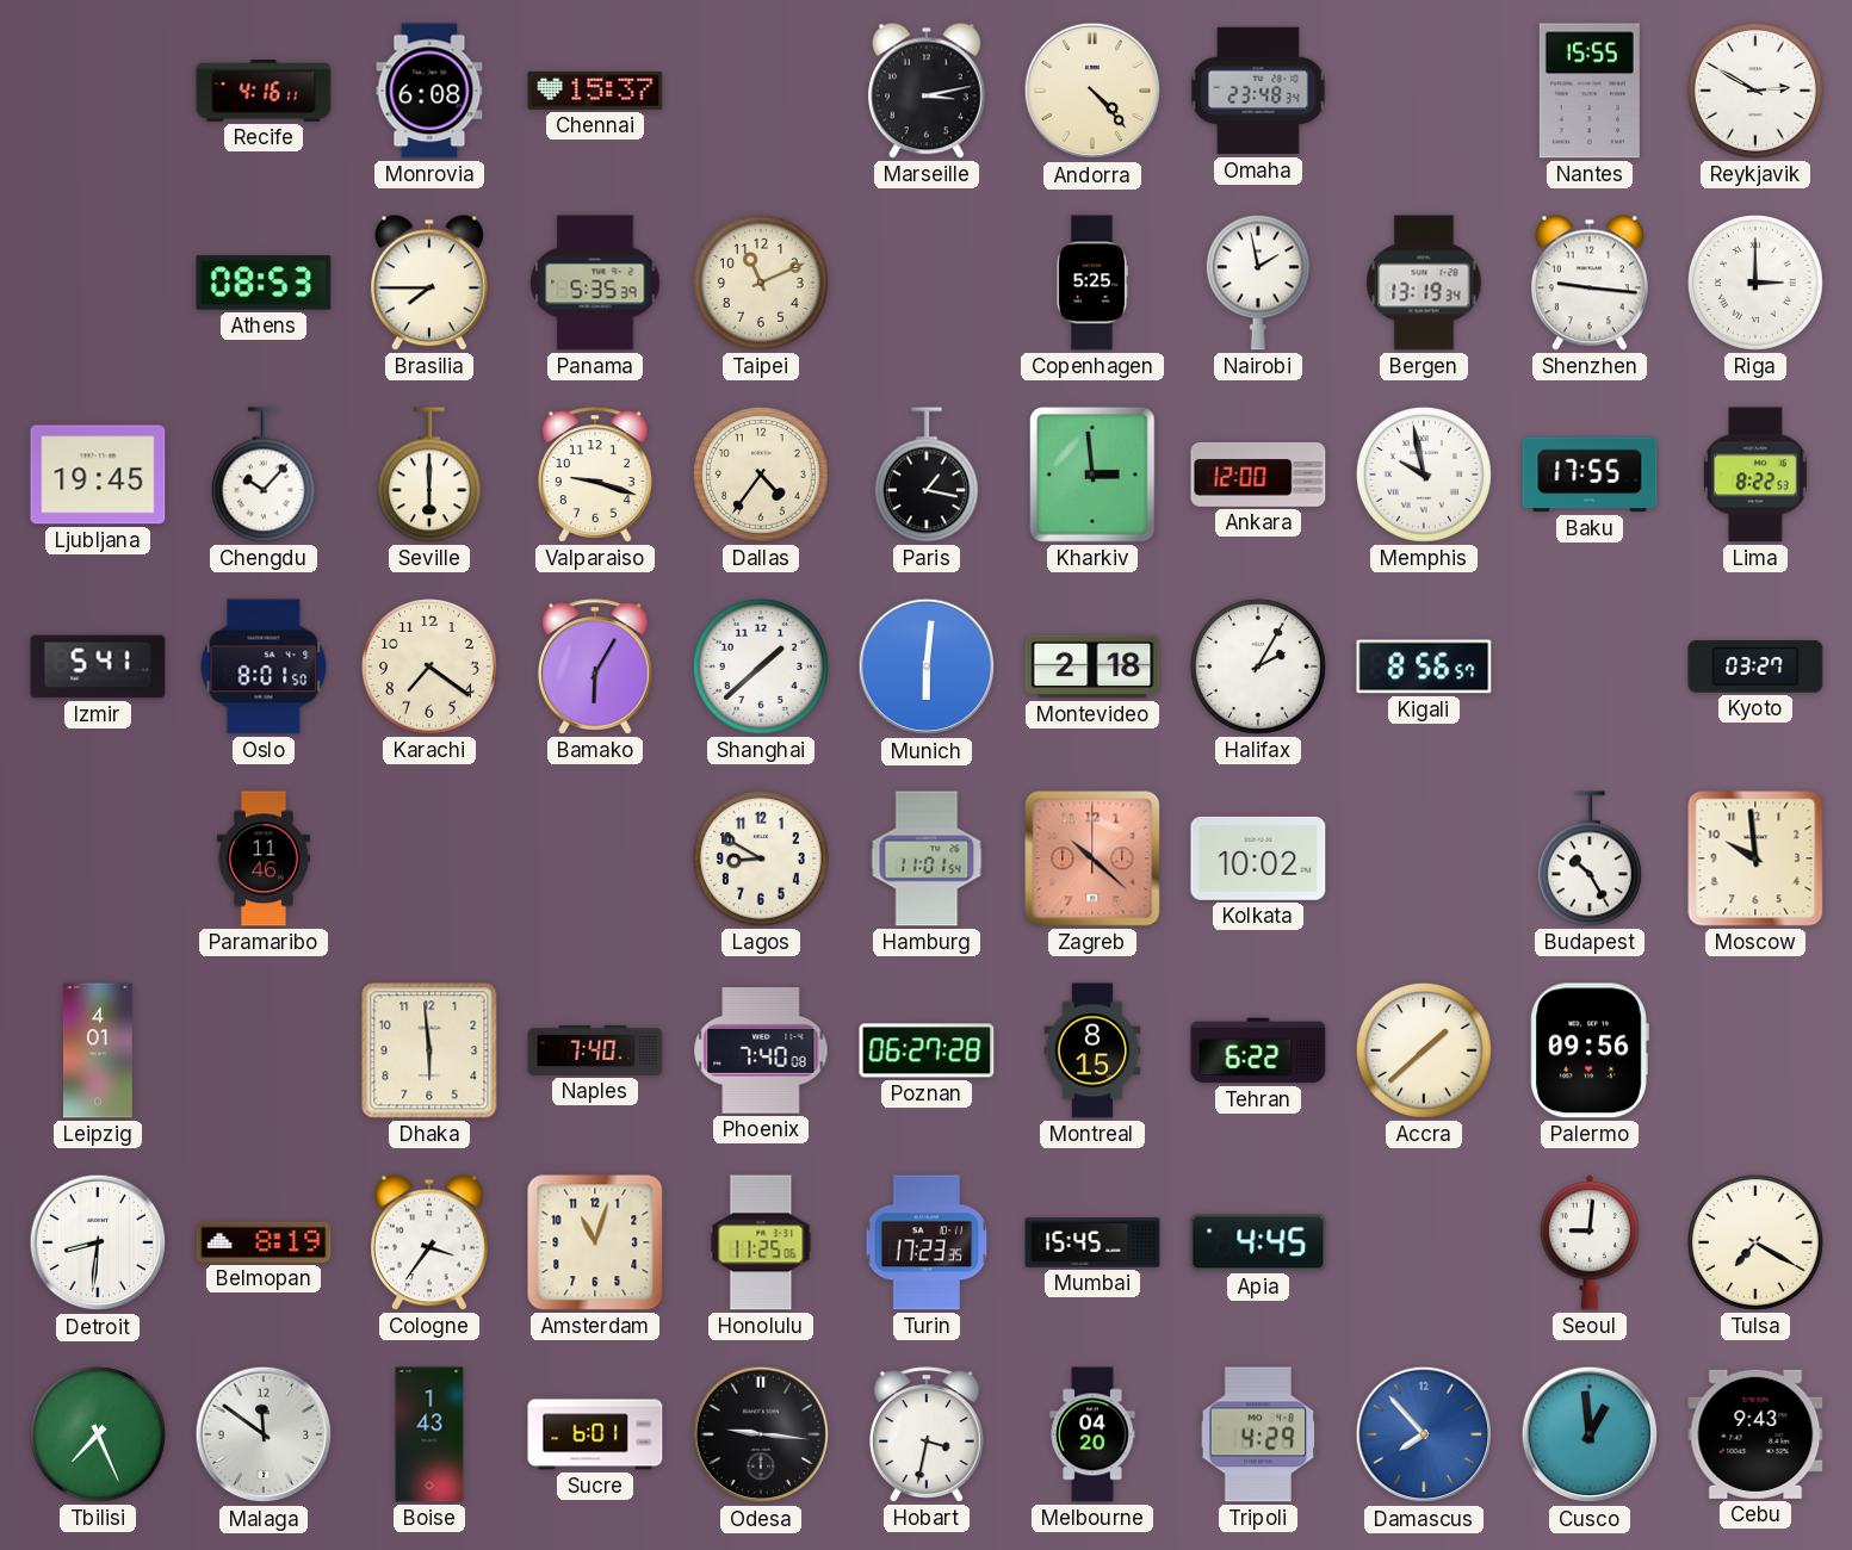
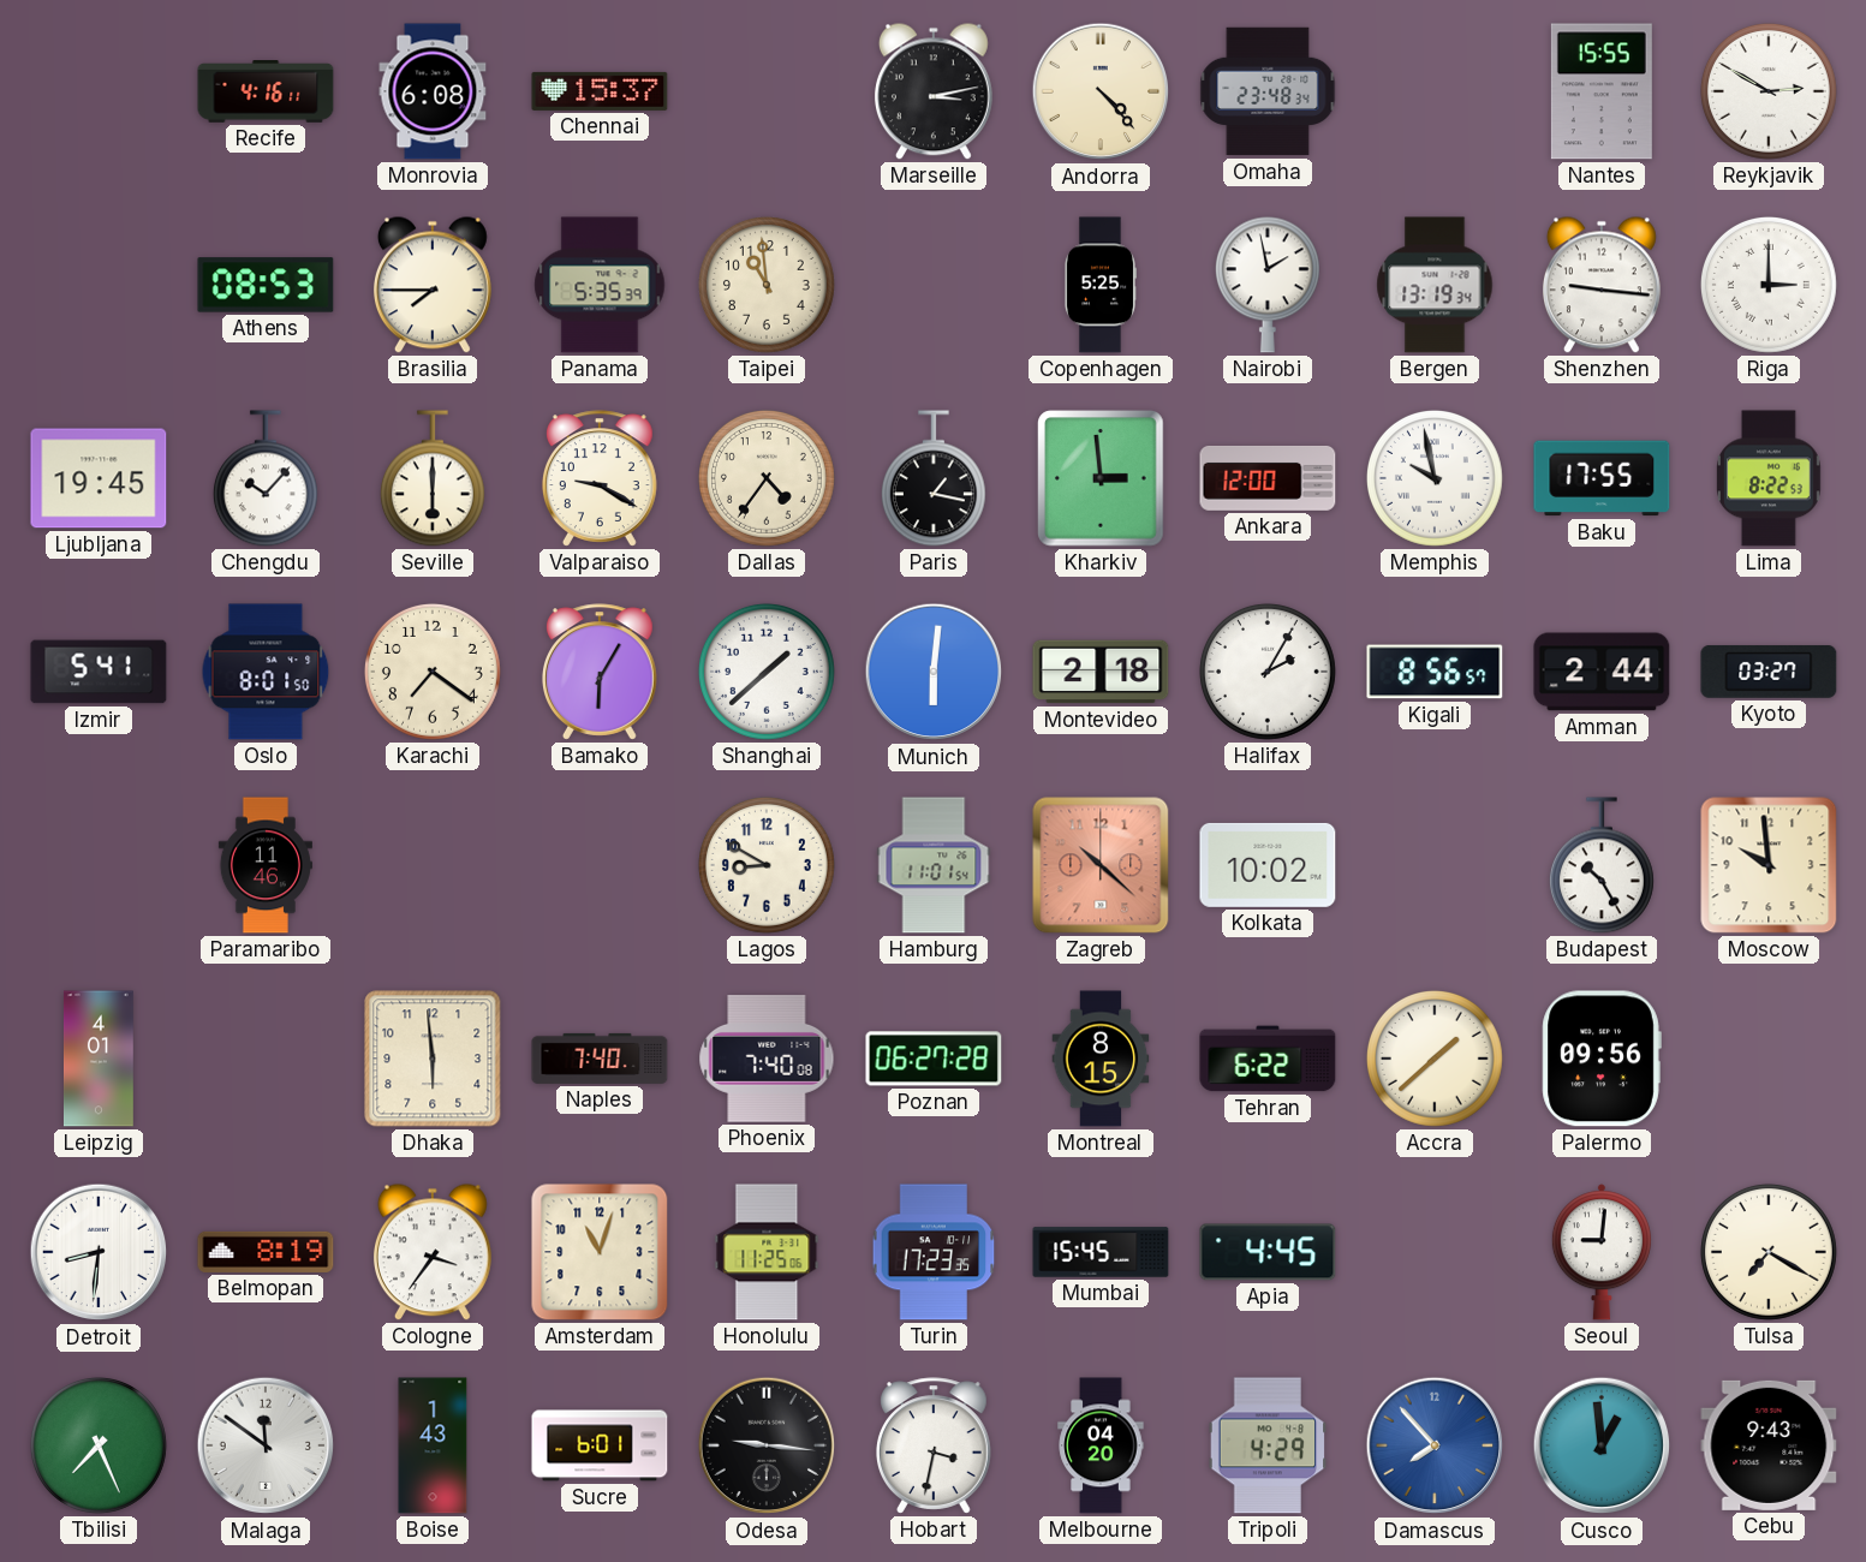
Taipei: 11:11 -> 10:59 (767, 285)
Valparaiso: 9:18 -> 9:20 (600, 478)
Amman: none -> 2:44 (1602, 672)
